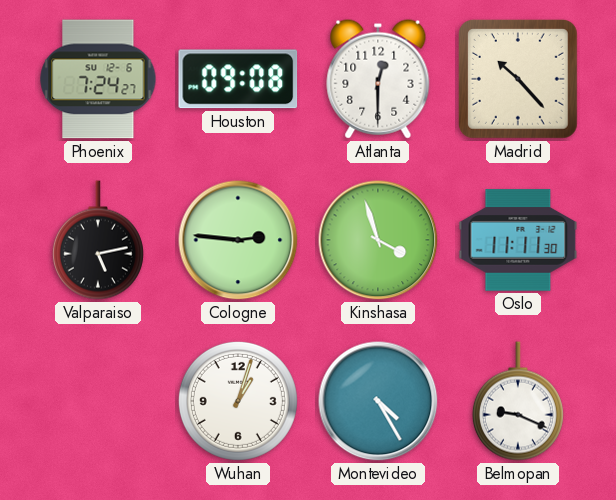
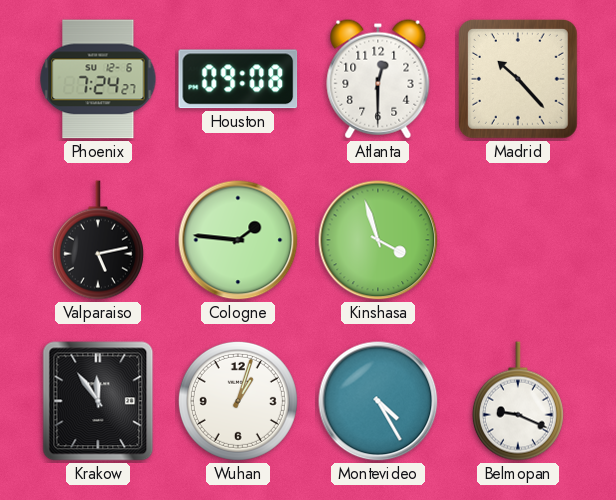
Cologne: 2:46 -> 1:46 (238, 240)
Oslo: 11:11 -> none (518, 240)
Krakow: none -> 11:54 (98, 401)
